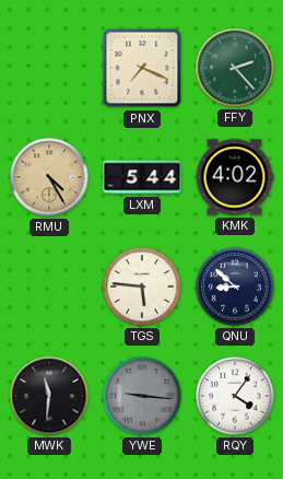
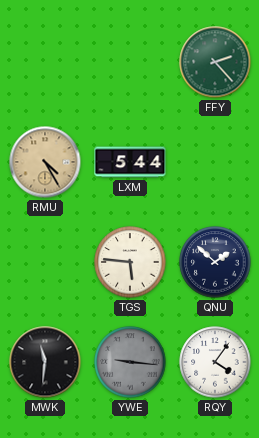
PNX: 7:19 -> none (142, 68)
KMK: 4:02 -> none (235, 177)
QNU: 8:52 -> 1:52 (215, 262)
